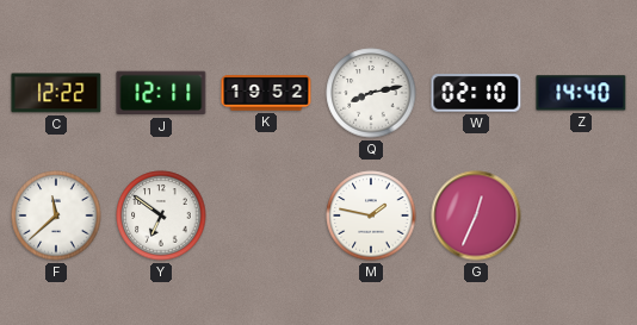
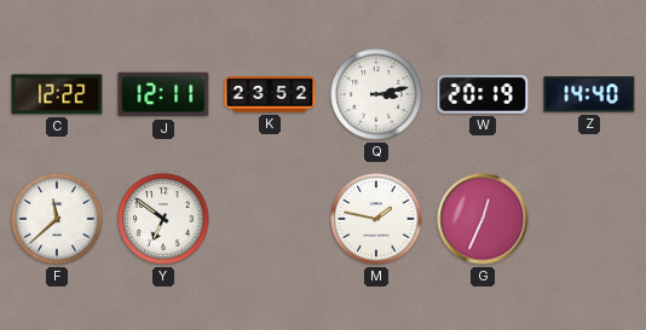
K: 19:52 -> 23:52 (270, 94)
Q: 8:13 -> 3:13 (376, 94)
W: 02:10 -> 20:19 (483, 95)
